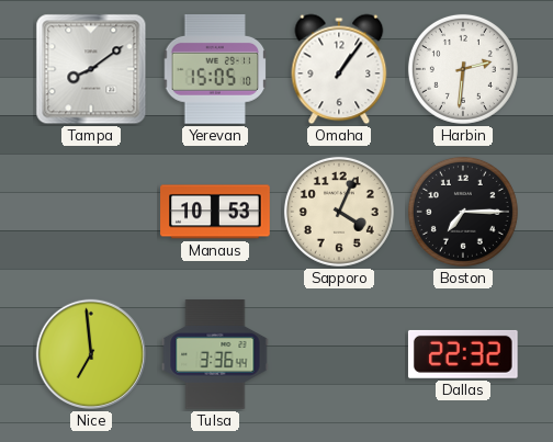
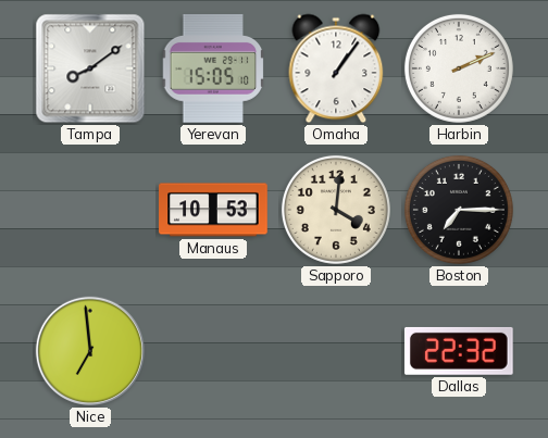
Harbin: 2:31 -> 2:11 (459, 68)
Sapporo: 4:04 -> 4:01 (336, 210)
Tulsa: 3:36 -> none (215, 354)
